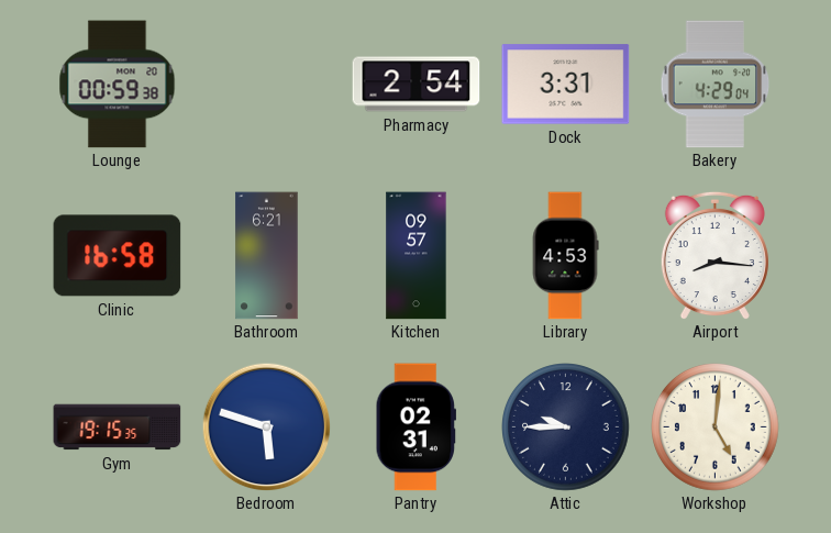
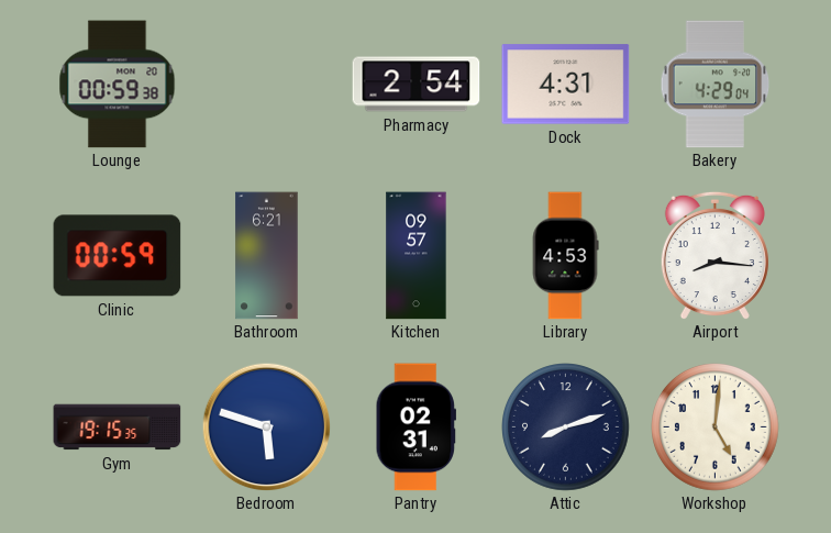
Dock: 3:31 -> 4:31 (566, 85)
Clinic: 16:58 -> 00:59 (118, 256)
Attic: 9:45 -> 8:12 (566, 427)
